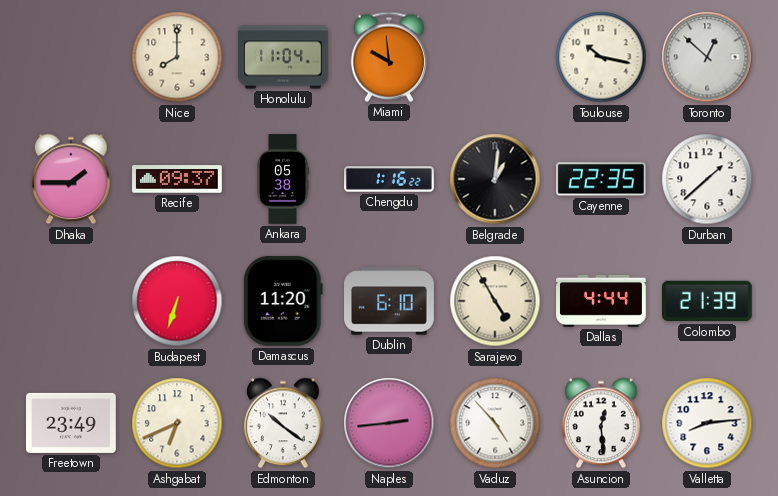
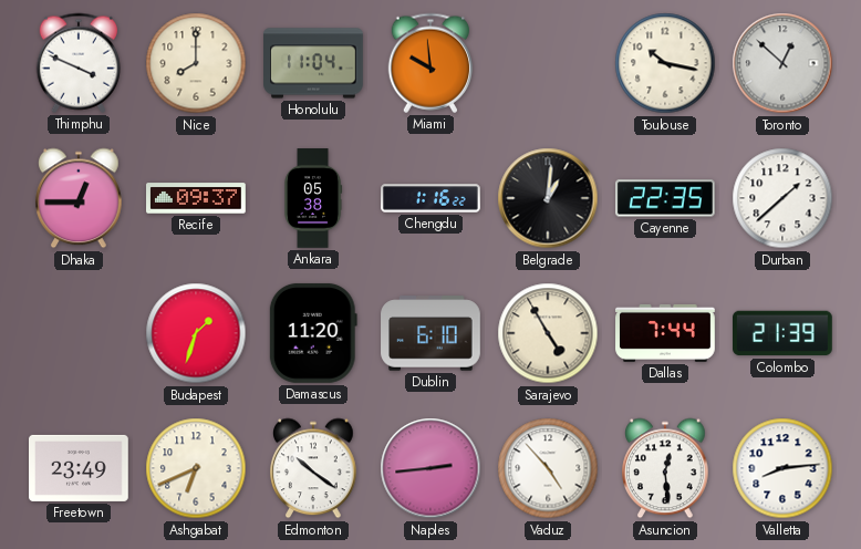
Thimphu: none -> 3:49 (77, 63)
Dhaka: 1:45 -> 12:45 (79, 198)
Budapest: 6:33 -> 1:33 (196, 333)
Dallas: 4:44 -> 7:44 (665, 333)
